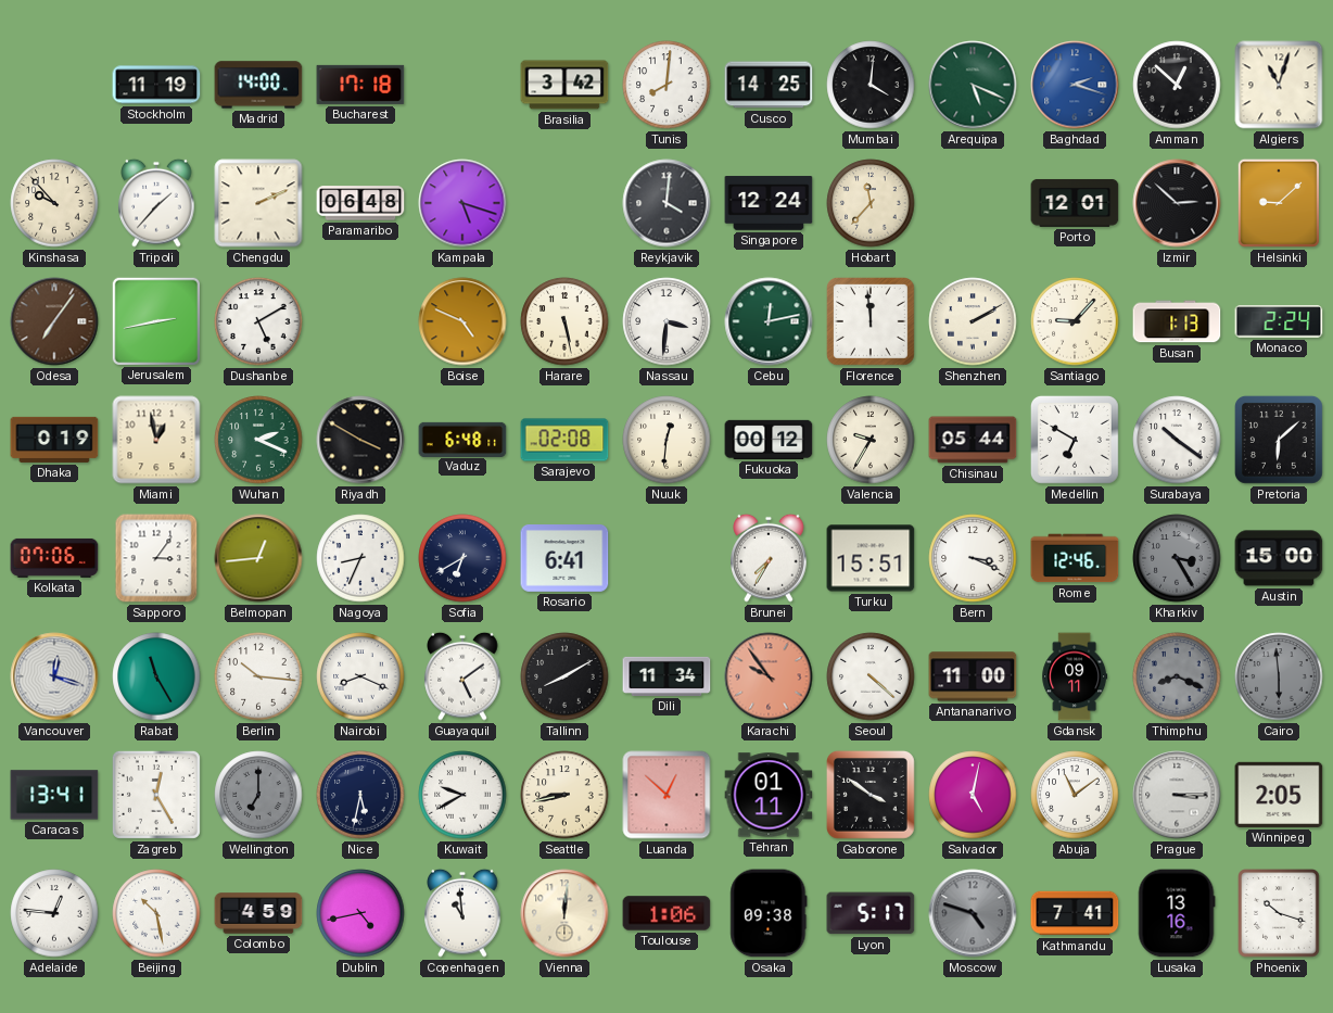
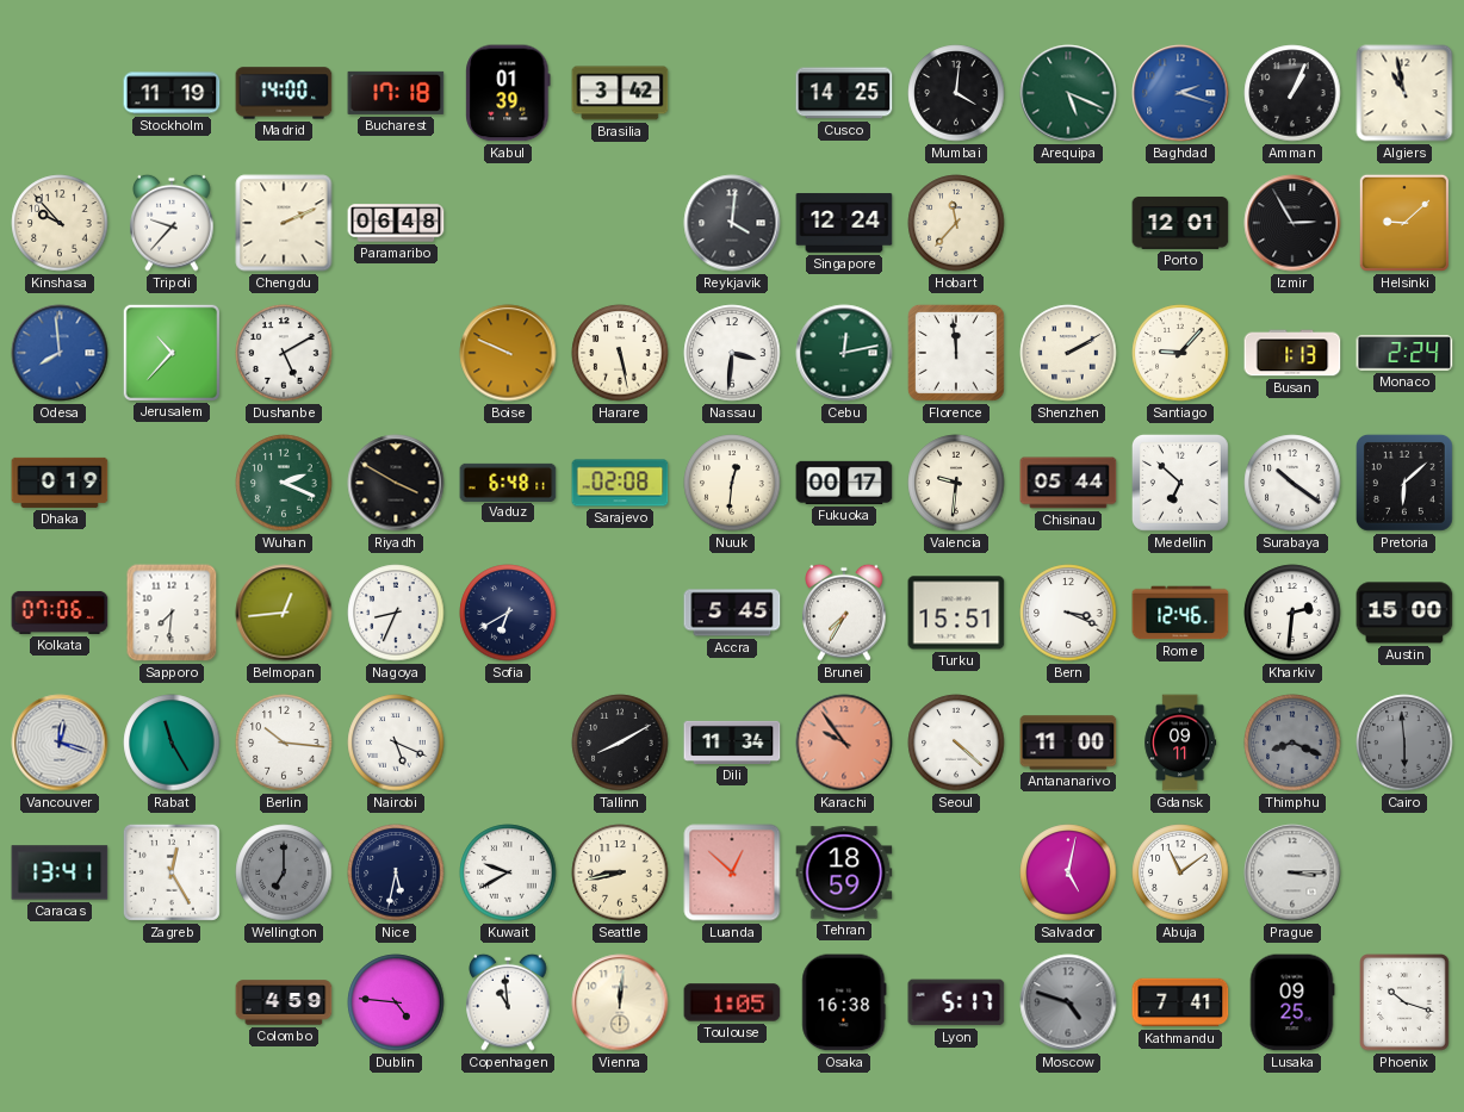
Kabul: none -> 01:39 (508, 93)
Tunis: 8:01 -> none (666, 85)
Amman: 12:52 -> 1:04 (1292, 93)
Algiers: 11:03 -> 10:58 (1404, 93)
Tripoli: 1:37 -> 9:37 (172, 223)
Kampala: 5:18 -> none (462, 203)
Izmir: 2:52 -> 2:55 (1292, 223)
Odesa: 7:06 -> 7:59 (60, 353)
Odesa dial: brown -> blue (60, 353)
Jerusalem: 2:43 -> 10:37 (170, 352)
Boise: 4:49 -> 9:49 (508, 353)
Miami: 12:58 -> none (156, 440)
Fukuoka: 00:12 -> 00:17 (844, 483)
Valencia: 9:35 -> 9:31 (956, 483)
Medellin: 6:50 -> 6:52 (1180, 483)
Sapporo: 3:06 -> 7:31 (172, 613)
Rosario: 6:41 -> none (564, 559)
Accra: none -> 5:45 (732, 613)
Kharkiv: 3:25 -> 2:31 (1292, 613)
Kharkiv dial: grey -> white (1292, 613)
Nairobi: 8:19 -> 5:19 (396, 743)
Guayaquil: 5:09 -> none (462, 676)
Tehran: 01:11 -> 18:59 (844, 872)
Gaborone: 3:51 -> none (871, 795)
Winnipeg: 2:05 -> none (1279, 795)
Adelaide: 12:46 -> none (54, 913)
Beijing: 10:28 -> none (156, 913)
Dublin: 4:43 -> 4:46 (396, 1002)
Toulouse: 1:06 -> 1:05 (732, 1002)
Osaka: 09:38 -> 16:38 (844, 1002)
Lusaka: 13:16 -> 09:25 (1292, 1002)
